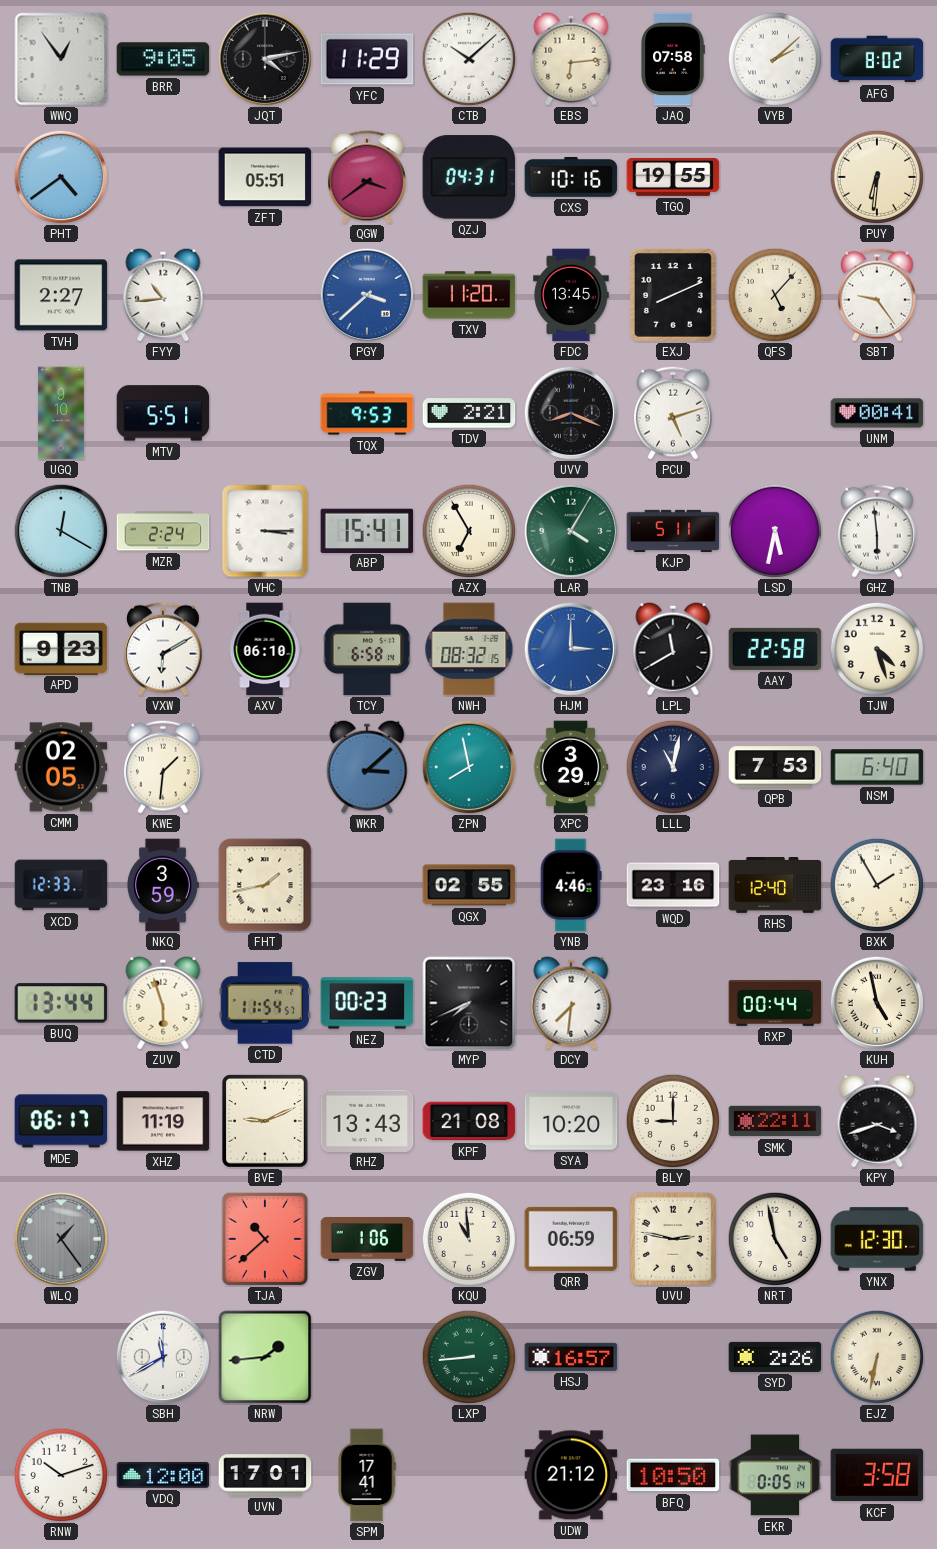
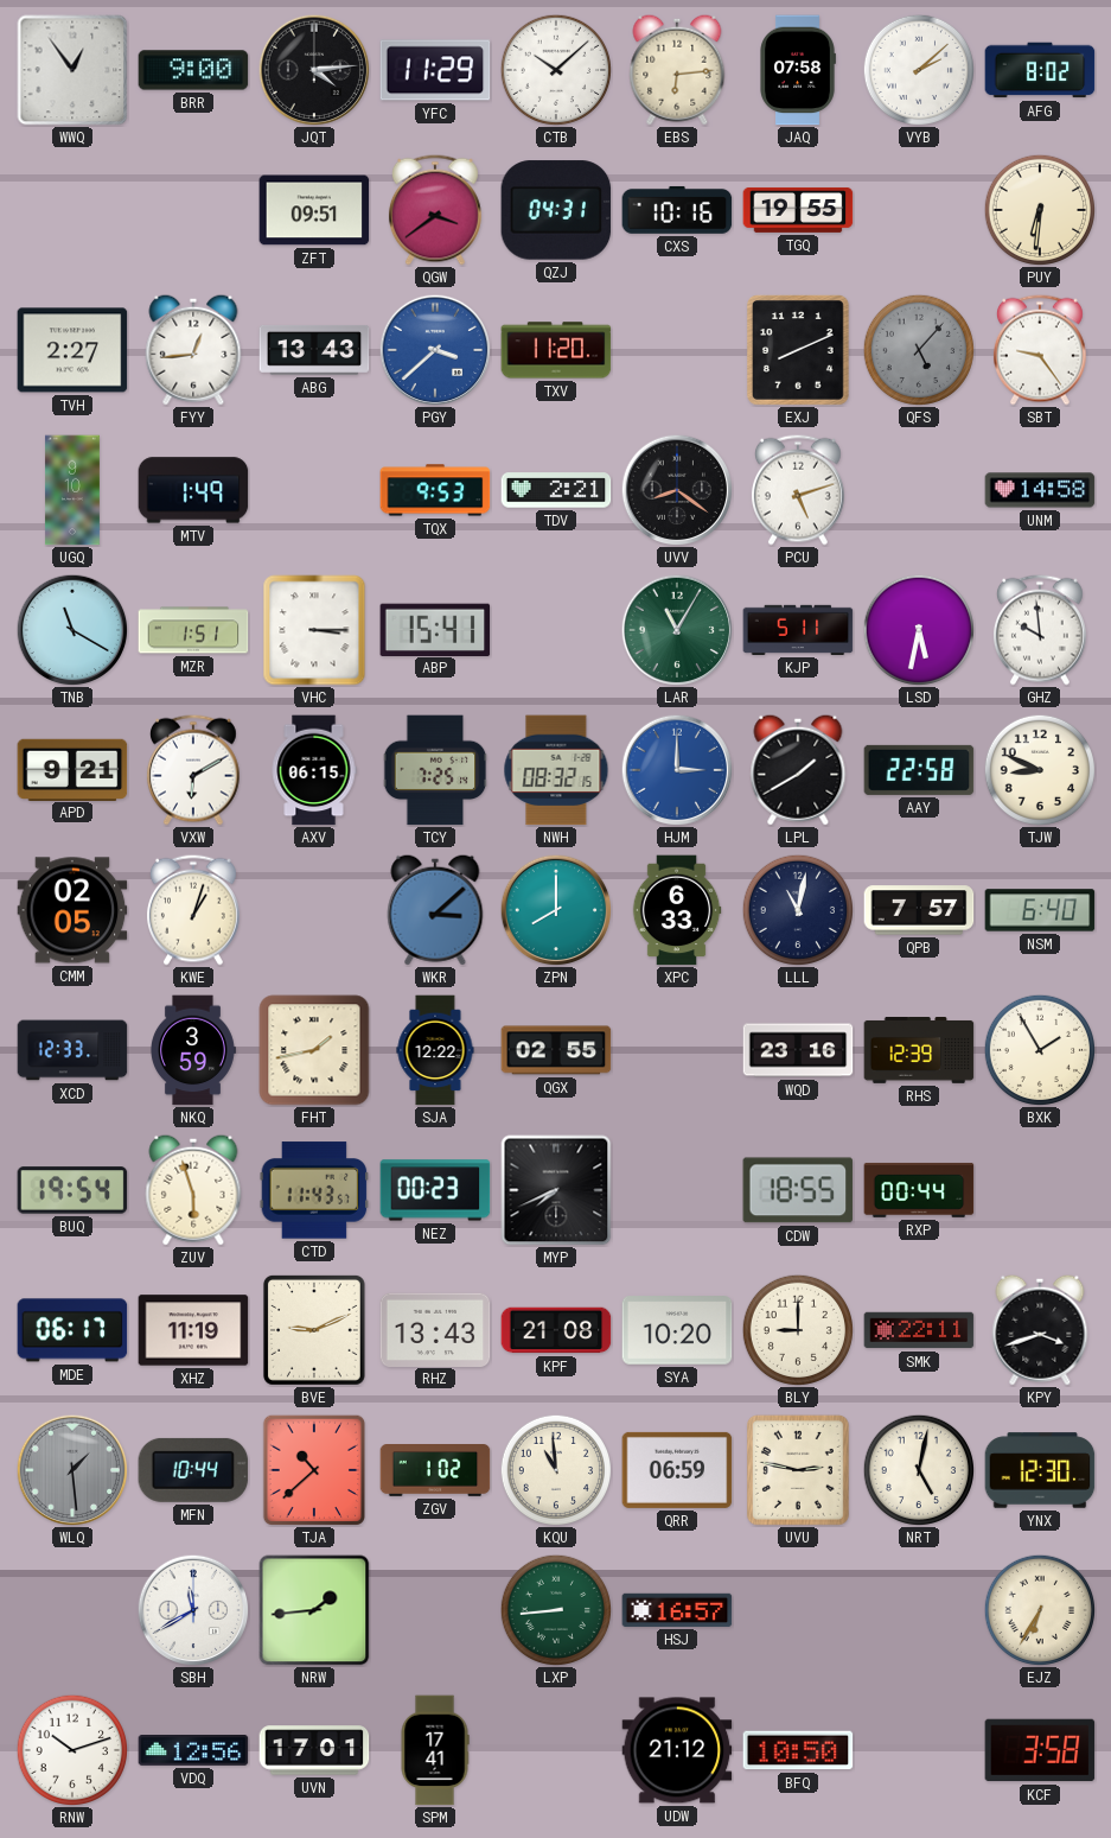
BRR: 9:05 -> 9:00 (193, 70)
JQT: 4:13 -> 4:14 (314, 70)
PHT: 4:39 -> none (61, 177)
ZFT: 05:51 -> 09:51 (314, 210)
FYY: 10:44 -> 12:44 (193, 350)
ABG: none -> 13:43 (314, 351)
FDC: 13:45 -> none (571, 295)
QFS dial: cream -> grey (918, 349)
MTV: 5:51 -> 1:49 (193, 490)
UVV: 8:19 -> 8:21 (677, 490)
UNM: 00:41 -> 14:58 (1040, 490)
TNB: 12:20 -> 11:20 (72, 630)
MZR: 2:24 -> 1:51 (193, 630)
AZX: 6:55 -> none (468, 530)
LAR: 4:05 -> 11:05 (677, 630)
GHZ: 5:59 -> 9:59 (1040, 630)
APD: 9:23 -> 9:21 (72, 769)
AXV: 06:10 -> 06:15 (314, 770)
TCY: 6:58 -> 7:25 (435, 770)
LPL: 11:40 -> 1:40 (798, 770)
TJW: 4:27 -> 8:49 (1039, 769)
KWE: 1:31 -> 1:03 (193, 910)
ZPN: 7:58 -> 8:00 (556, 910)
XPC: 3:29 -> 6:33 (677, 910)
QPB: 7:53 -> 7:57 (919, 910)
SJA: none -> 12:22 (435, 1050)
YNB: 4:46 -> none (571, 885)
RHS: 12:40 -> 12:39 (919, 1051)
BUQ: 13:44 -> 19:54 (72, 1190)
CTD: 11:54 -> 11:43 (314, 1190)
DCY: 7:31 -> none (571, 1003)
CDW: none -> 18:55 (798, 1190)
KUH: 4:58 -> none (877, 1003)
WLQ: 1:24 -> 1:29 (72, 1470)
MFN: none -> 10:44 (193, 1470)
ZGV: 1:06 -> 1:02 (435, 1471)
NRT: 4:58 -> 5:02 (918, 1469)
SYD: 2:26 -> none (775, 1357)
EJZ: 6:32 -> 6:35 (1039, 1609)
VDQ: 12:00 -> 12:56 (193, 1751)
EKR: 0:05 -> none (775, 1475)
